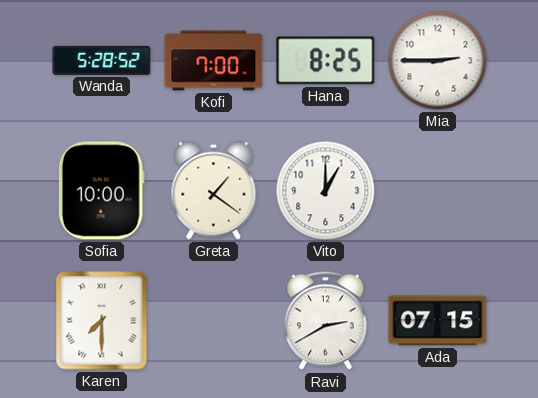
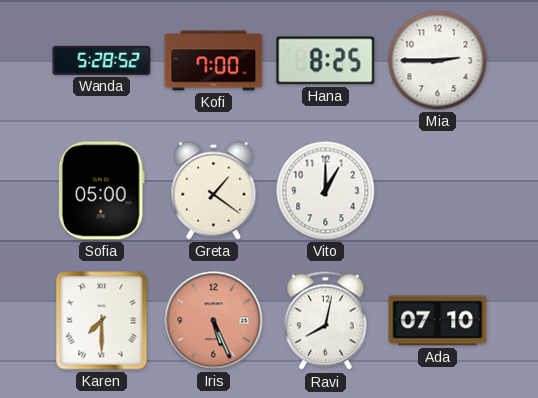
Sofia: 10:00 -> 05:00 (101, 191)
Iris: none -> 5:26 (214, 321)
Ravi: 2:40 -> 8:02 (326, 321)
Ada: 07:15 -> 07:10 (438, 321)
